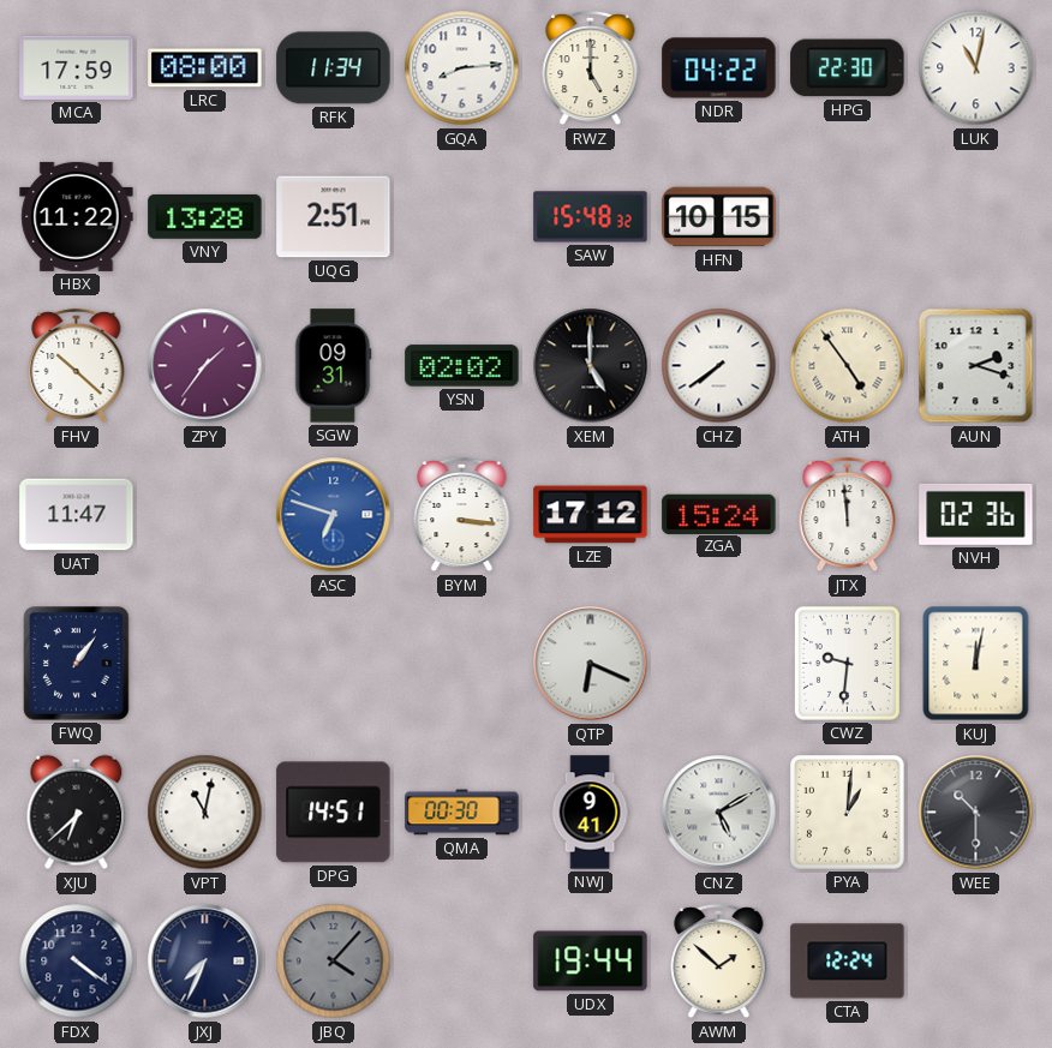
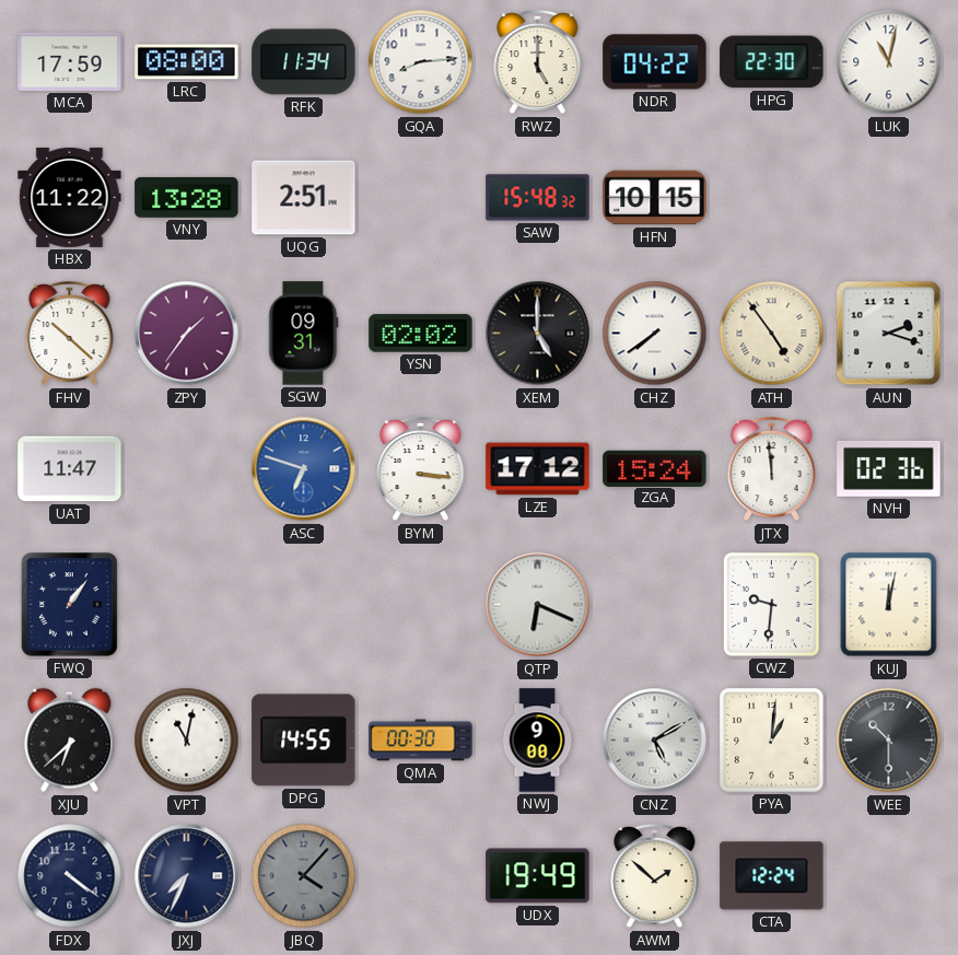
DPG: 14:51 -> 14:55 (304, 741)
NWJ: 9:41 -> 9:00 (537, 741)
UDX: 19:44 -> 19:49 (538, 876)
